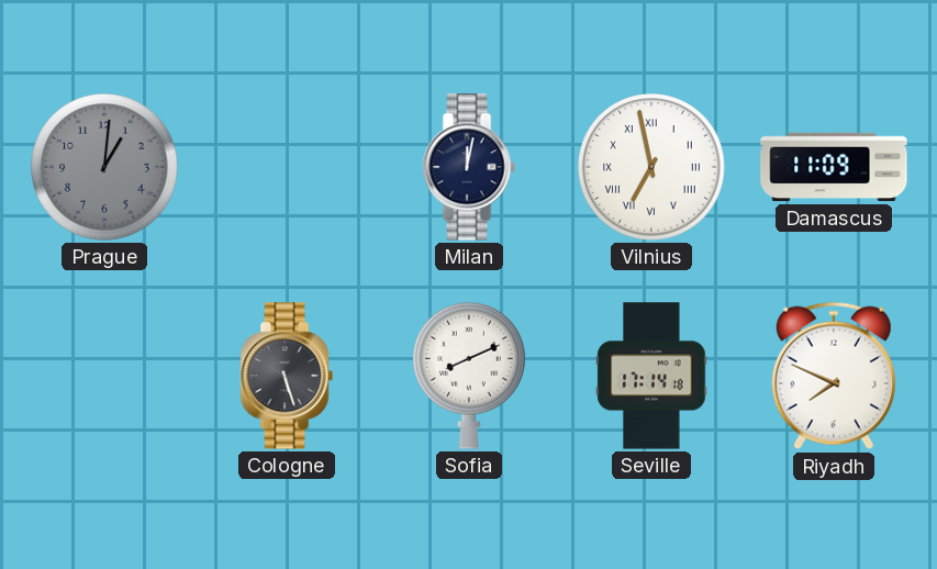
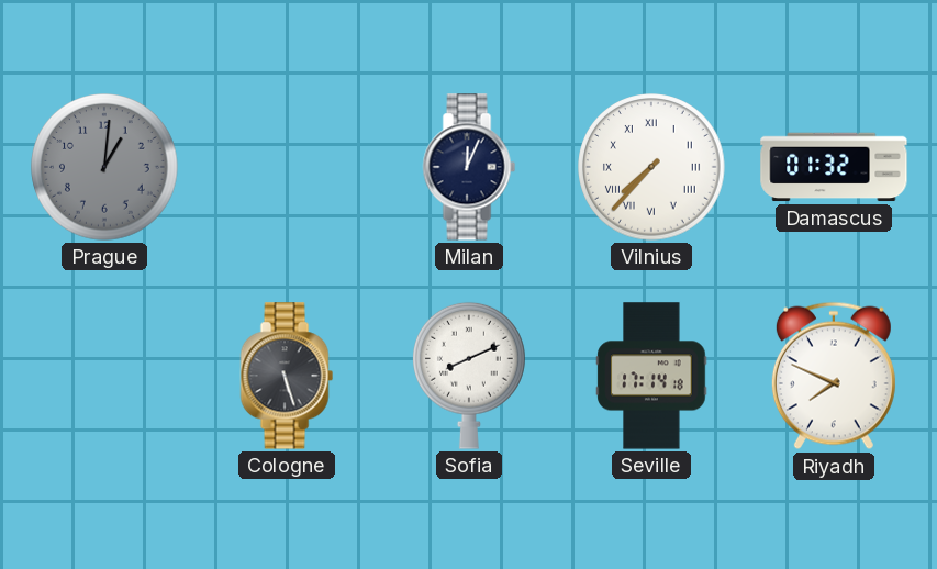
Milan: 12:02 -> 12:04 (469, 167)
Vilnius: 6:58 -> 7:37 (651, 167)
Damascus: 11:09 -> 01:32 (834, 167)
